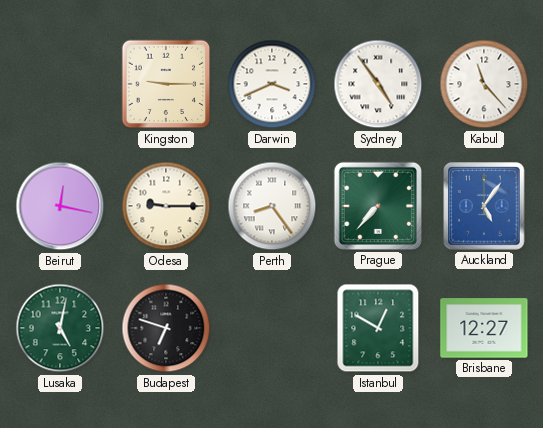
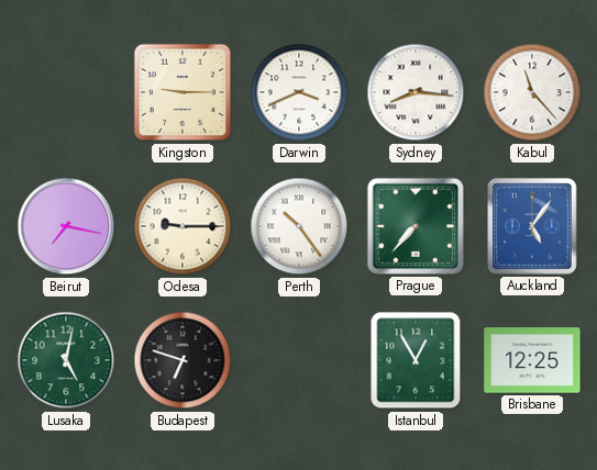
Sydney: 4:54 -> 8:16 (416, 92)
Beirut: 12:17 -> 7:17 (66, 226)
Perth: 8:24 -> 10:24 (299, 226)
Istanbul: 12:50 -> 12:55 (416, 360)
Brisbane: 12:27 -> 12:25 (532, 360)
